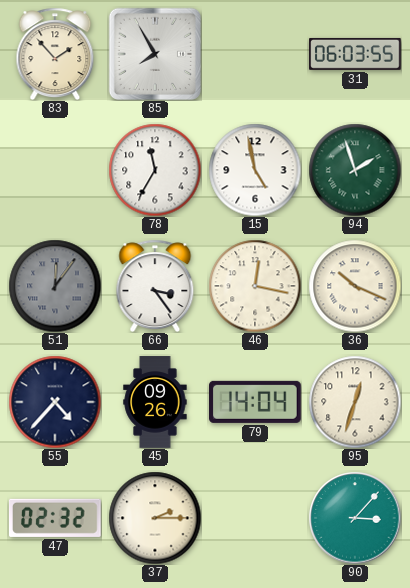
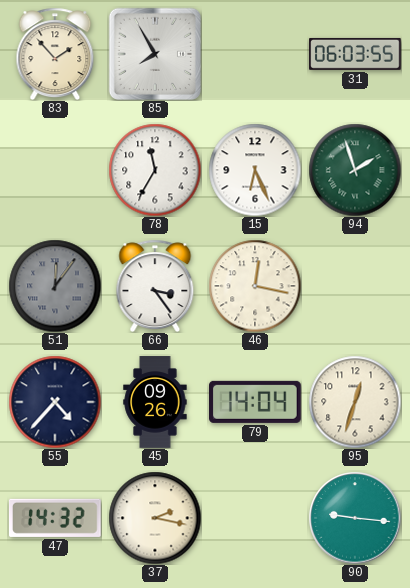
15: 4:58 -> 6:26 (255, 170)
36: 10:19 -> none (355, 286)
47: 02:32 -> 14:32 (56, 518)
37: 2:15 -> 2:17 (155, 518)
90: 3:07 -> 9:16 (355, 518)
